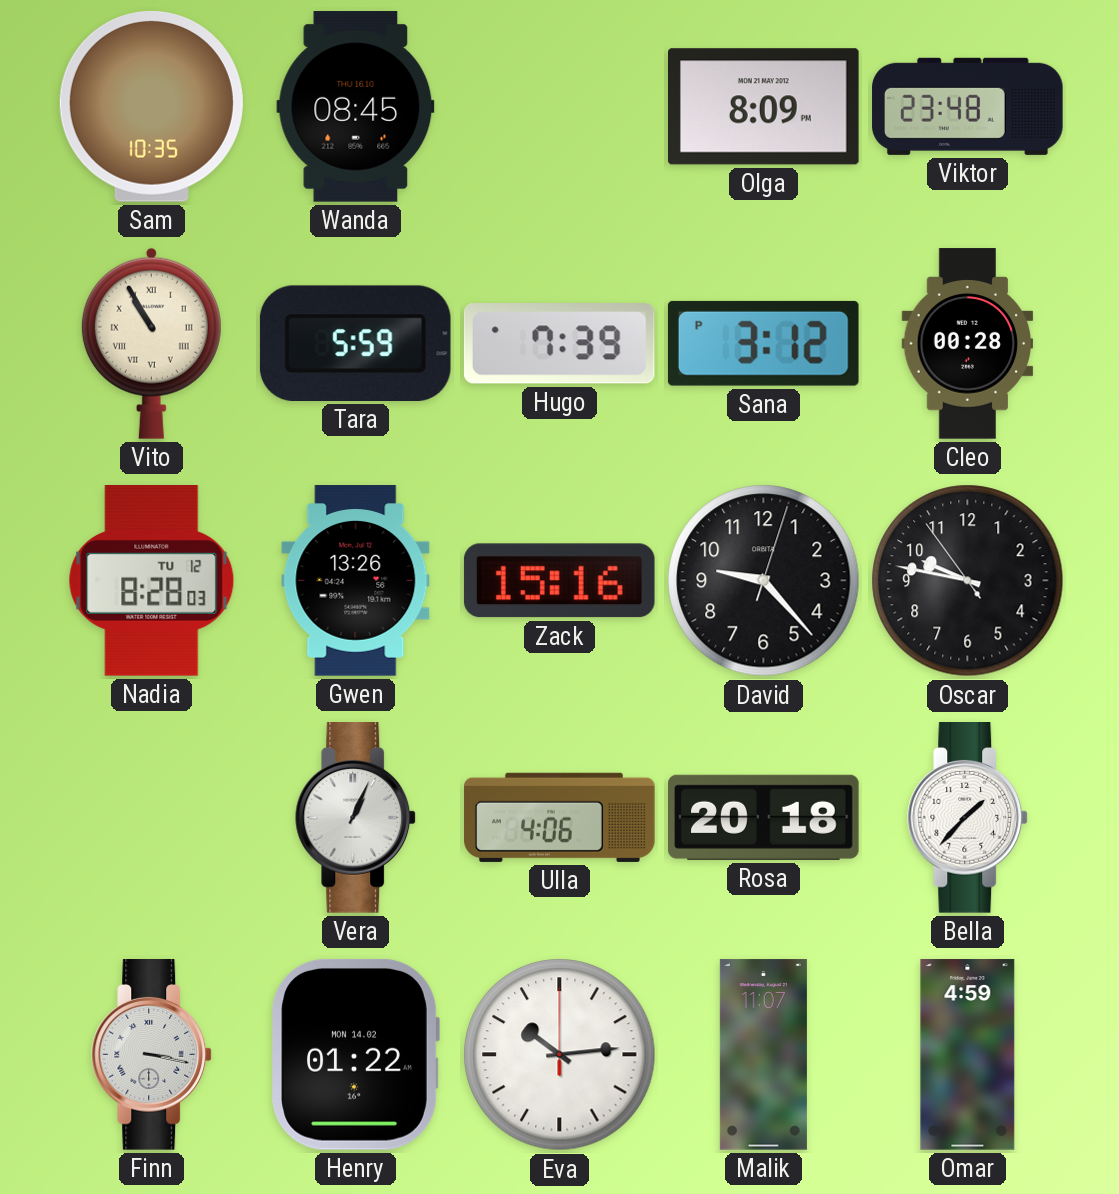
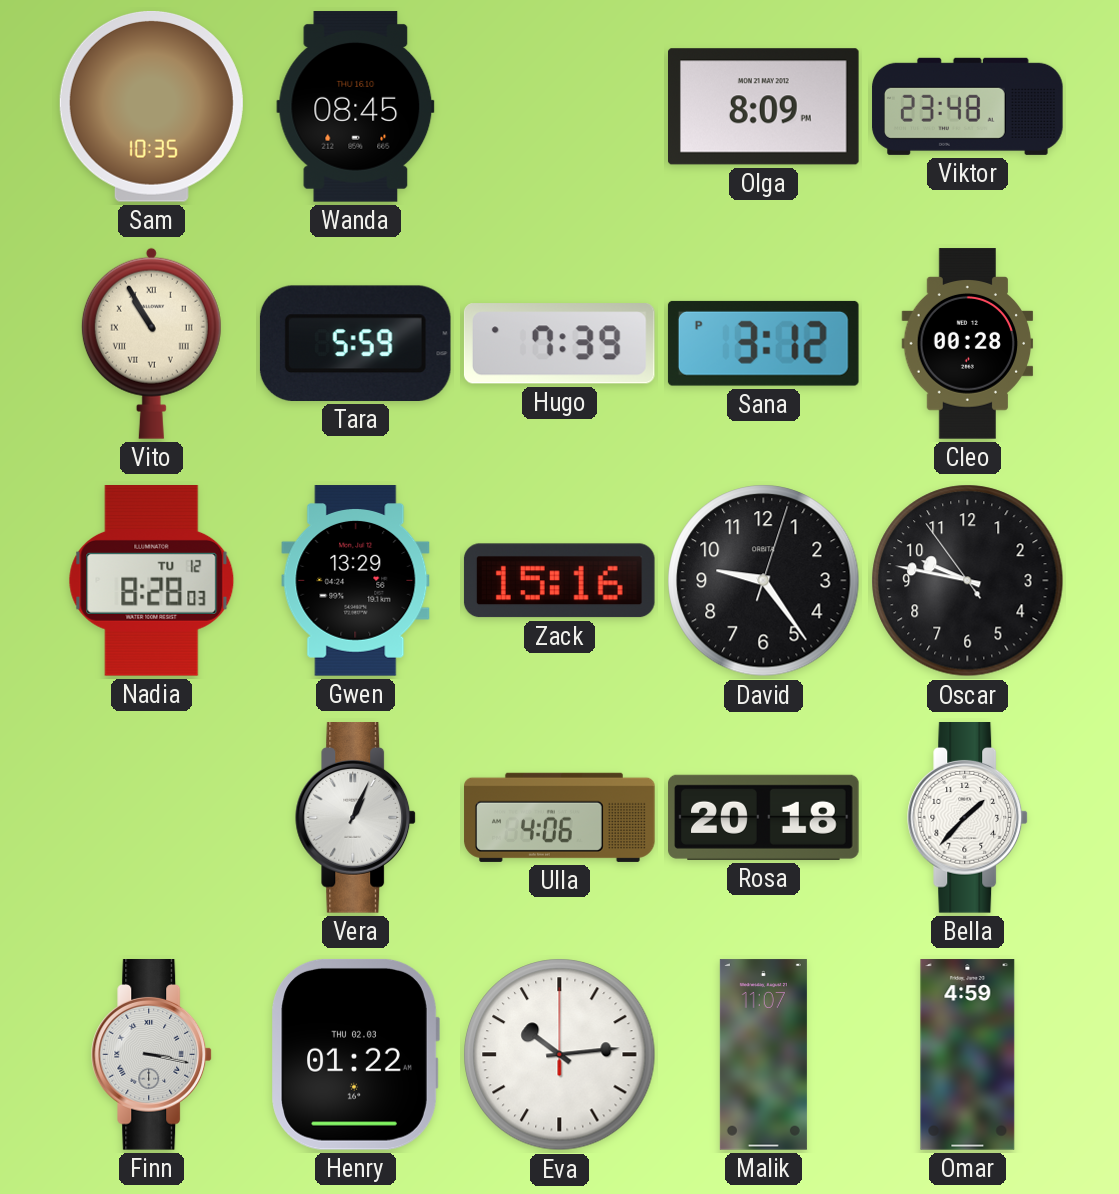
Gwen: 13:26 -> 13:29 (356, 581)
David: 9:23 -> 9:24 (764, 581)
Henry date: MON 14.02 -> THU 02.03 (355, 1054)
